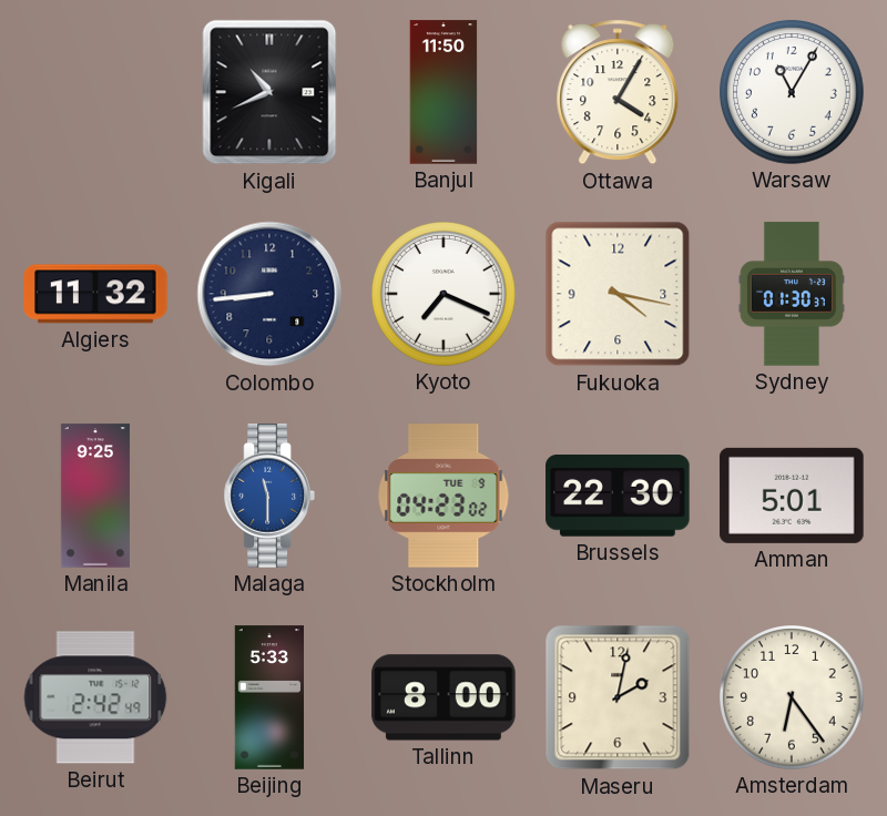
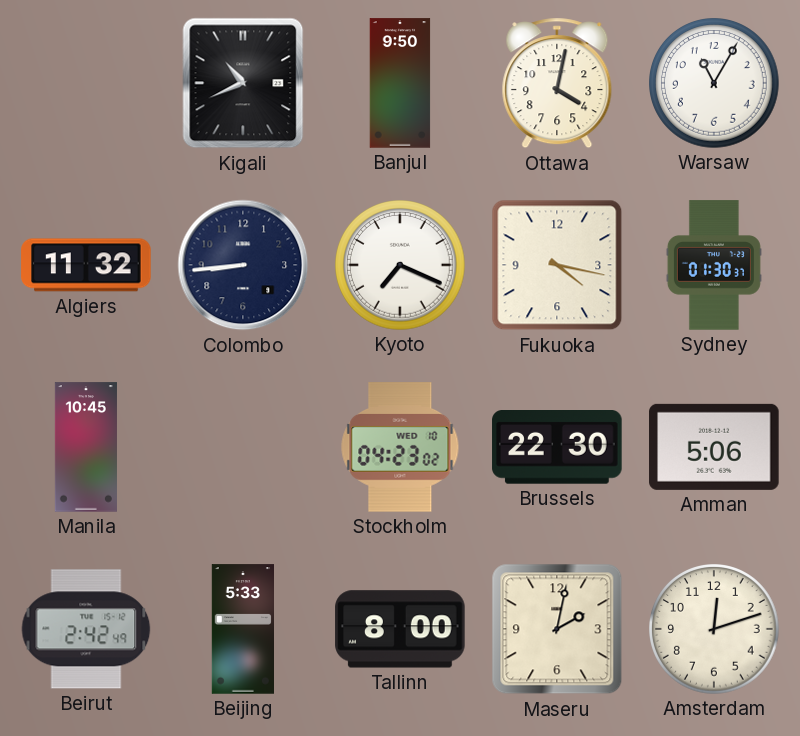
Banjul: 11:50 -> 9:50 (400, 83)
Ottawa: 4:05 -> 4:02 (557, 83)
Manila: 9:25 -> 10:45 (86, 447)
Malaga: 11:30 -> none (269, 496)
Stockholm date: TUE 9 -> WED 10 (400, 447)
Amman: 5:01 -> 5:06 (714, 447)
Amsterdam: 6:24 -> 12:12 (715, 630)
